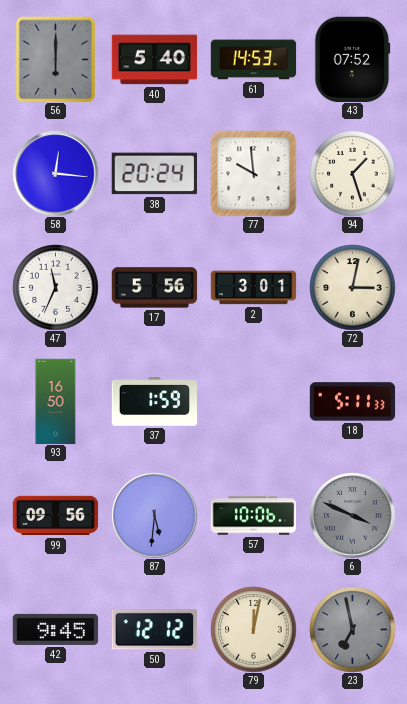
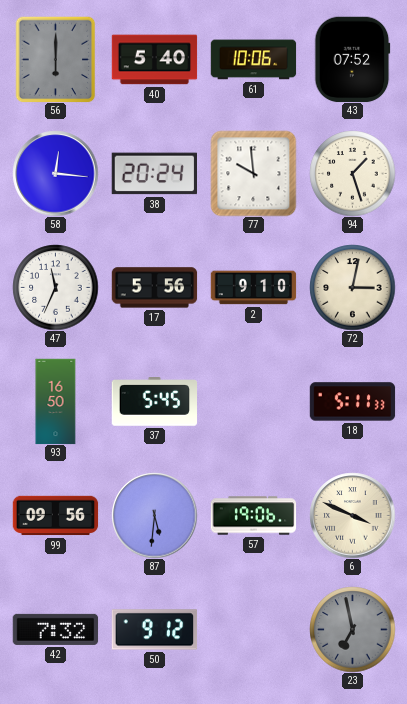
61: 14:53 -> 10:06 (253, 60)
2: 3:01 -> 9:10 (253, 288)
37: 1:59 -> 5:45 (154, 402)
57: 10:06 -> 19:06 (253, 516)
6 dial: grey -> cream (352, 515)
42: 9:45 -> 7:32 (55, 629)
50: 12:12 -> 9:12 (154, 630)
79: 12:02 -> none (253, 629)
